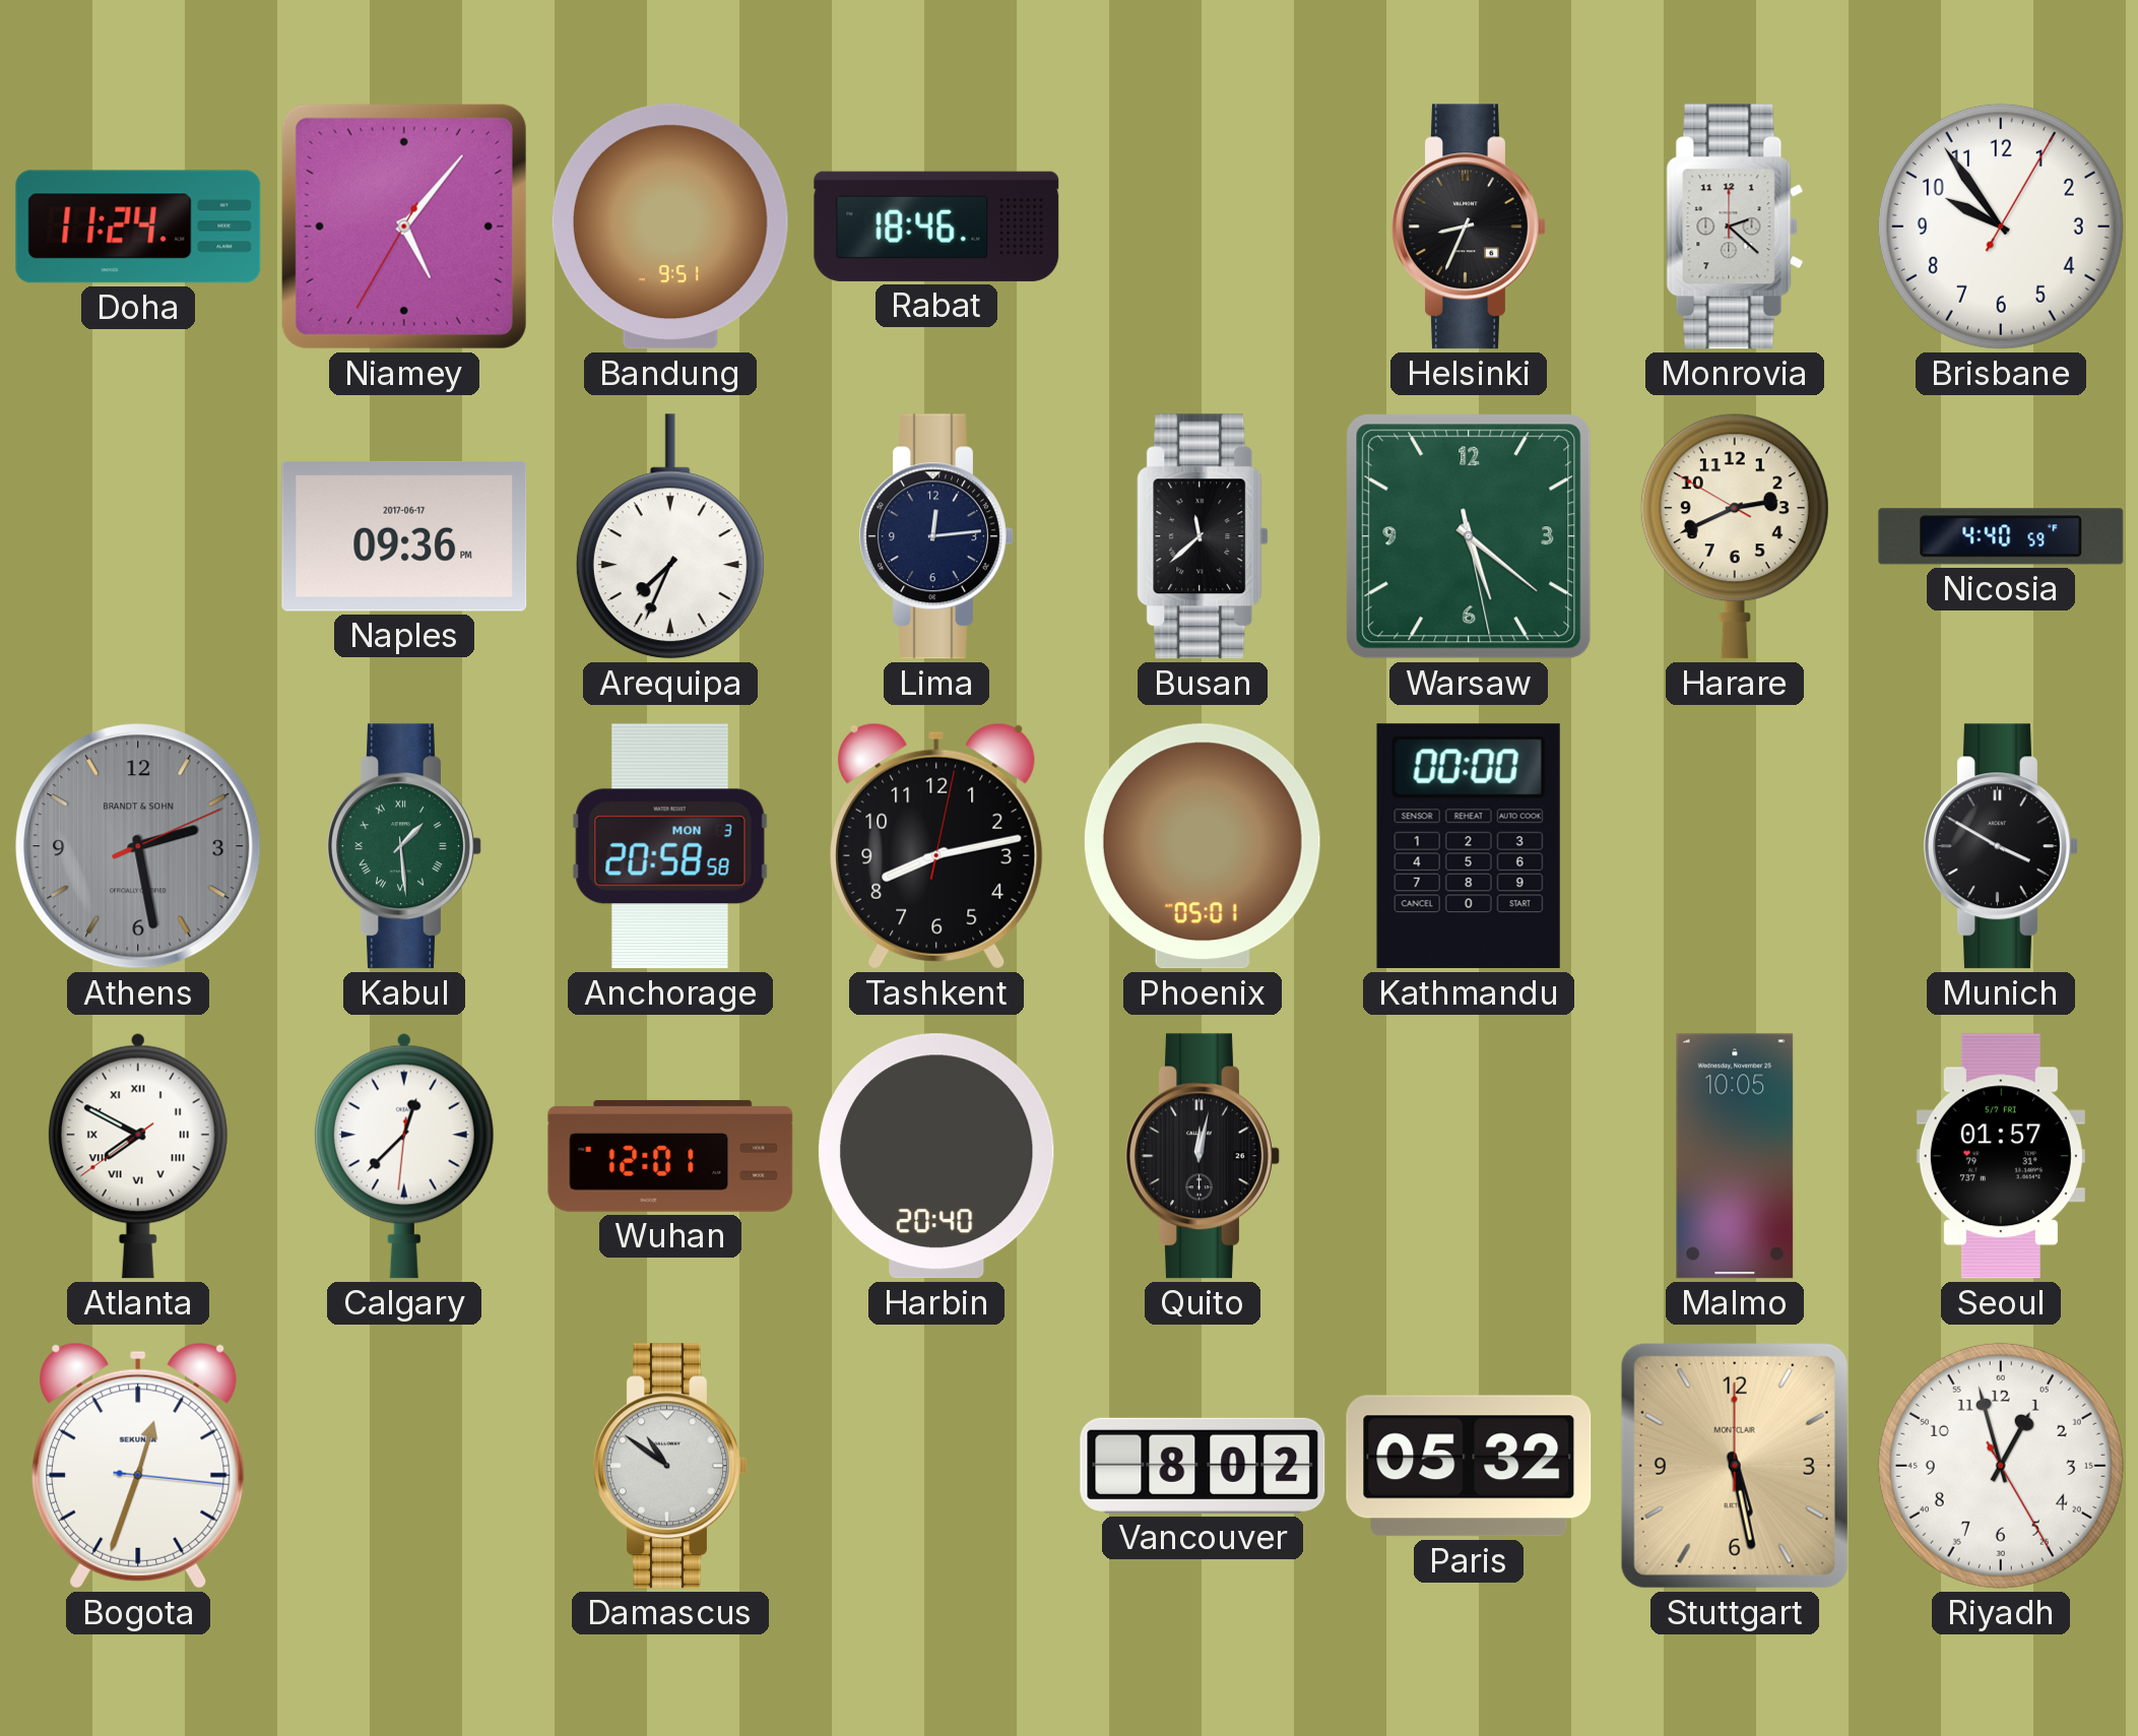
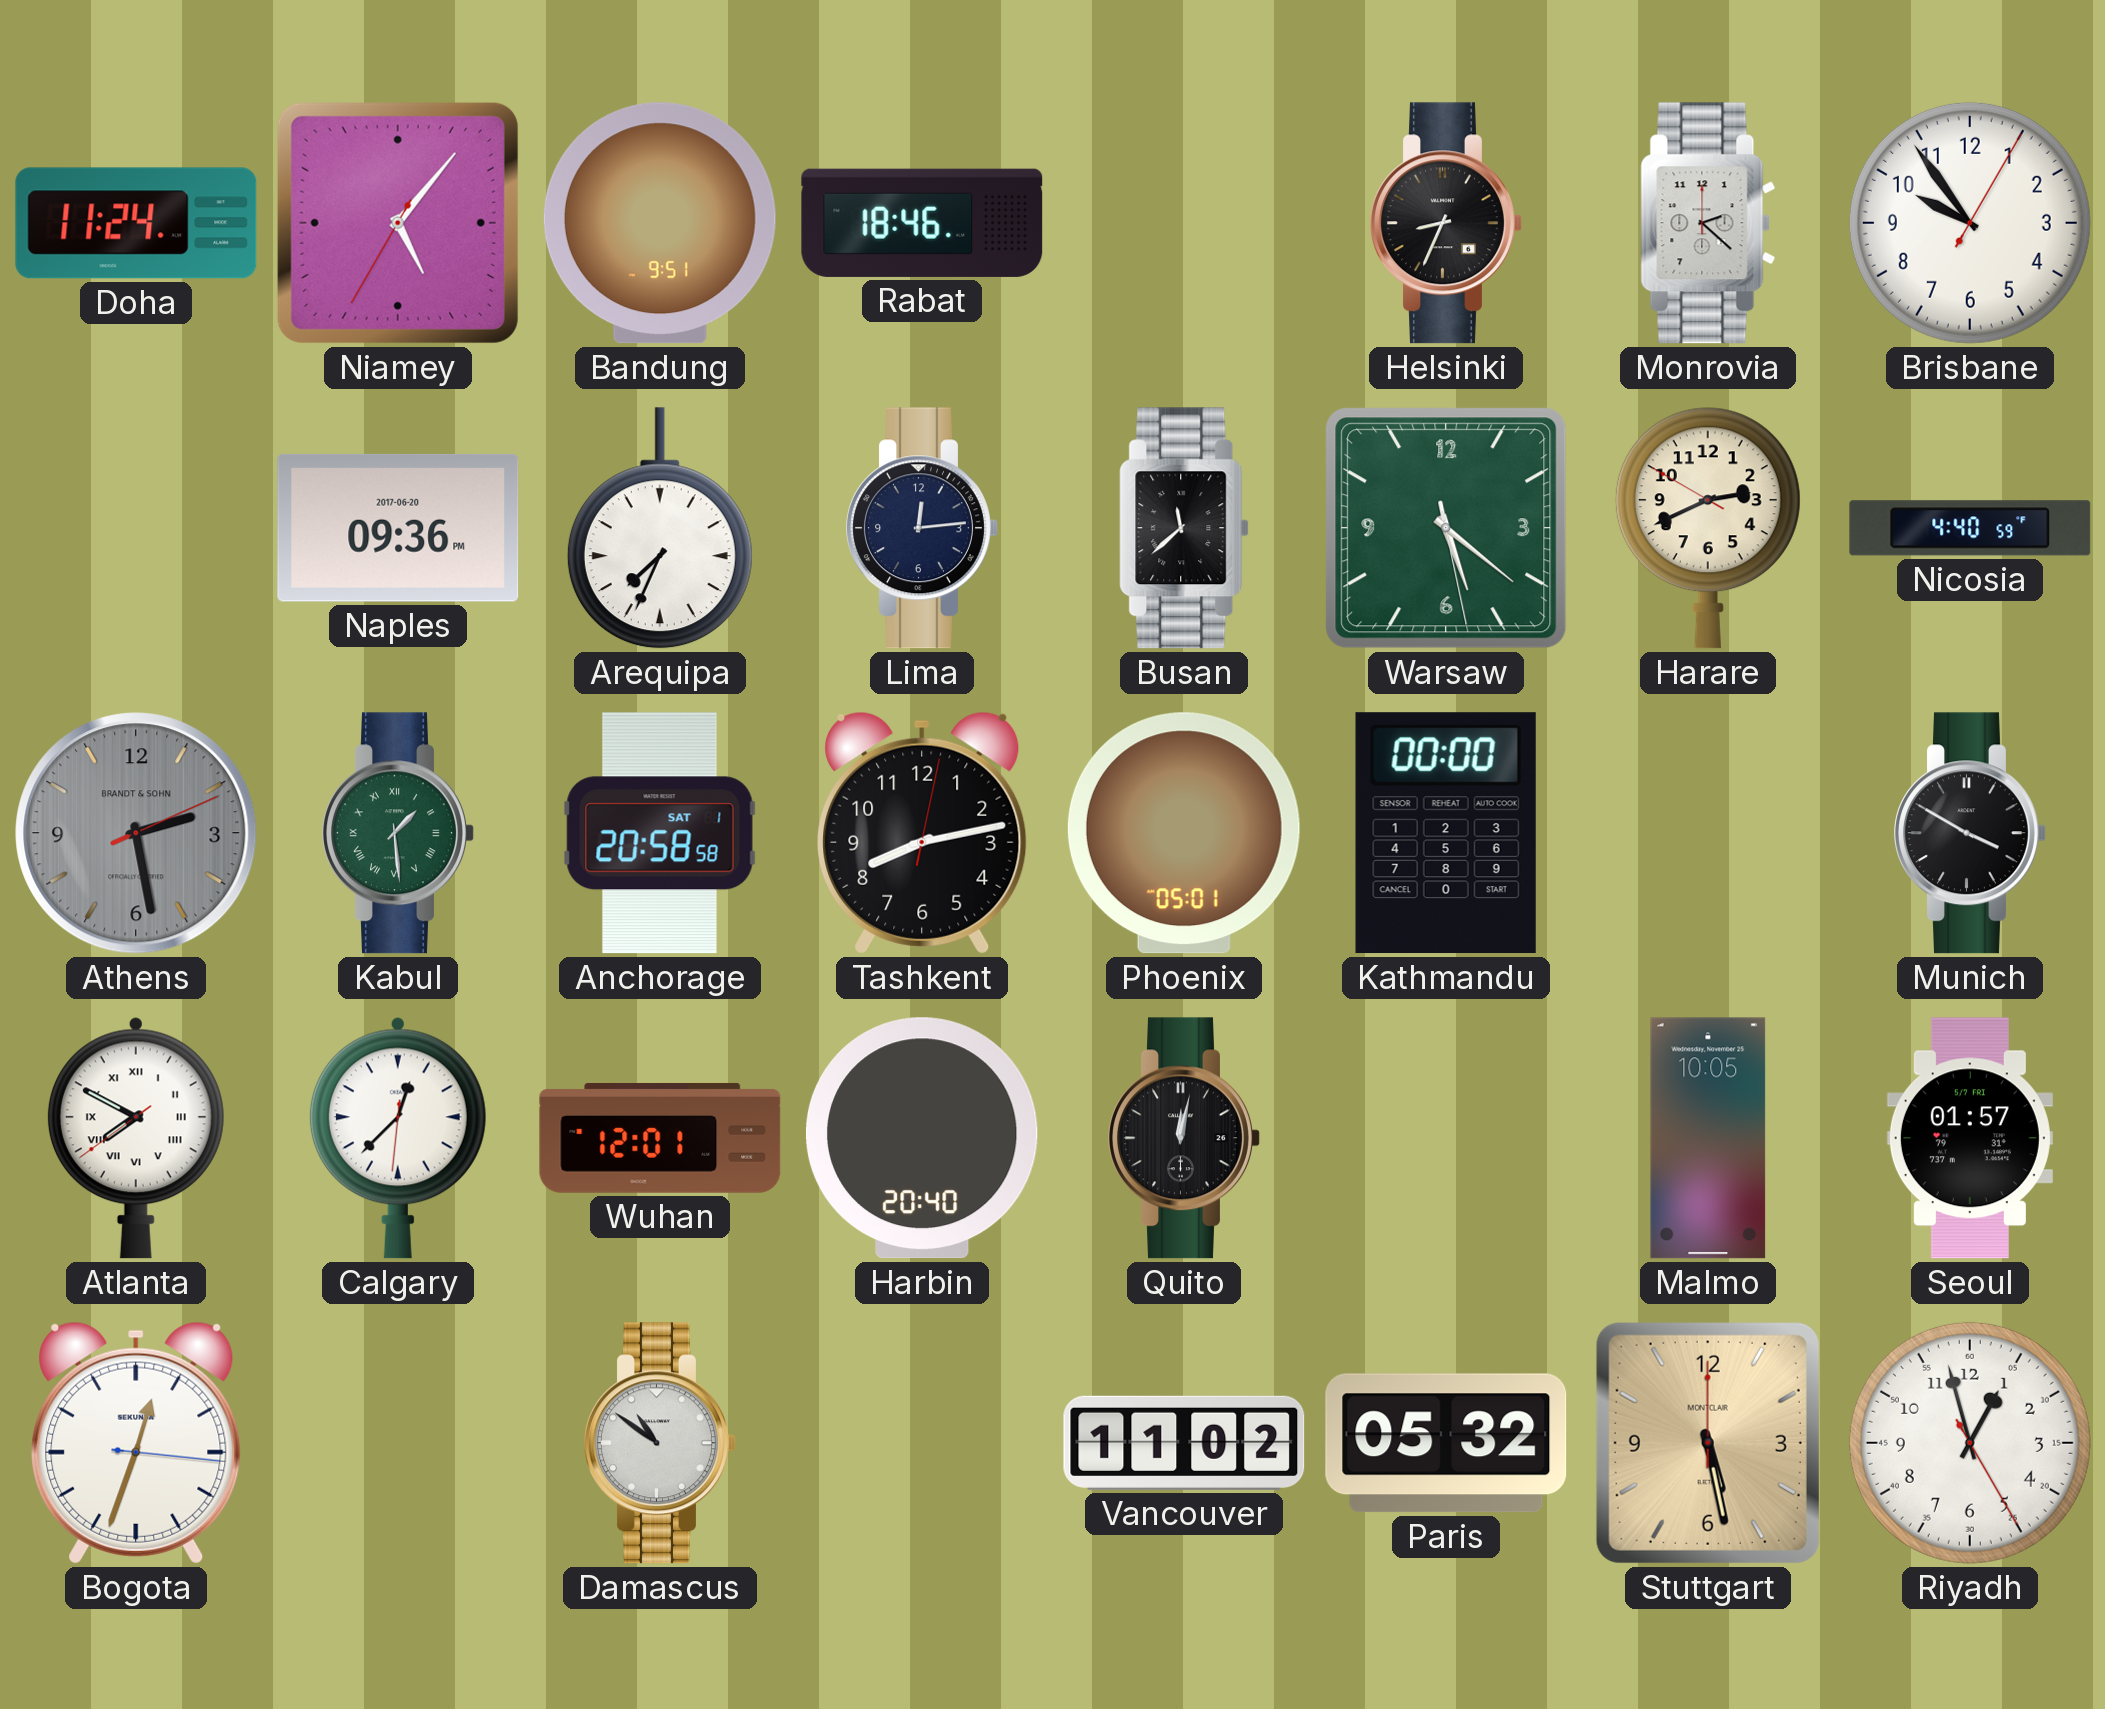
Naples date: 2017-06-17 -> 2017-06-20 (398, 528)
Anchorage date: MON 3 -> SAT 1 (660, 833)
Vancouver: 8:02 -> 11:02 (1184, 1443)
